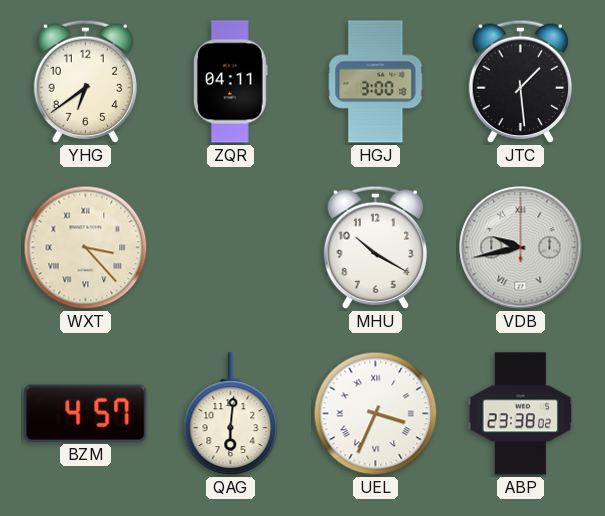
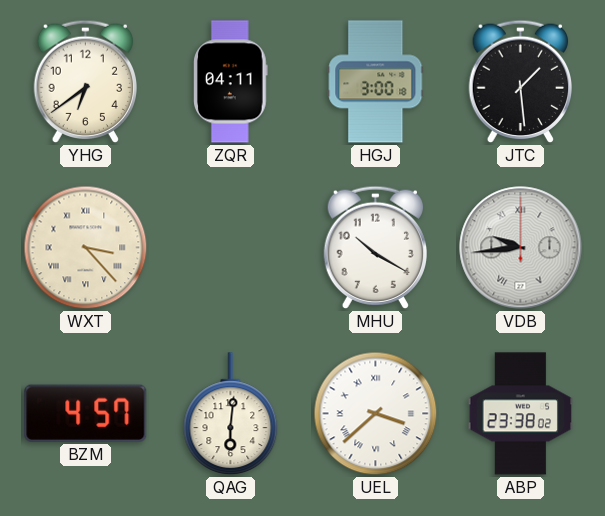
VDB: 9:43 -> 9:44 (521, 248)
UEL: 3:34 -> 3:38 (376, 414)
